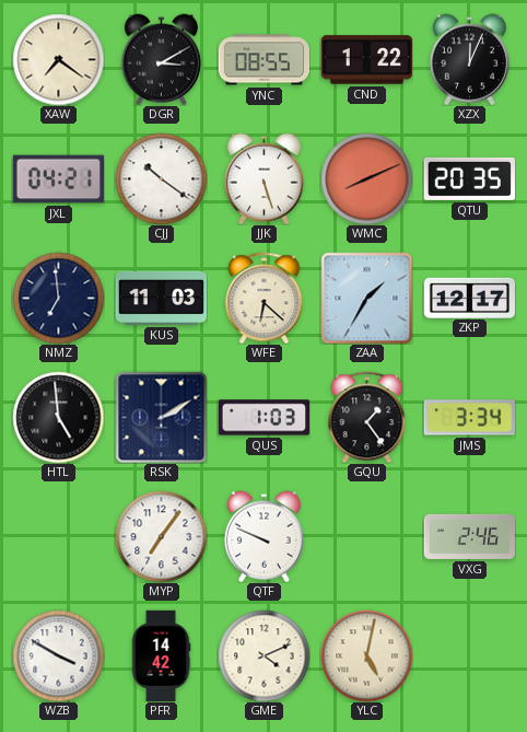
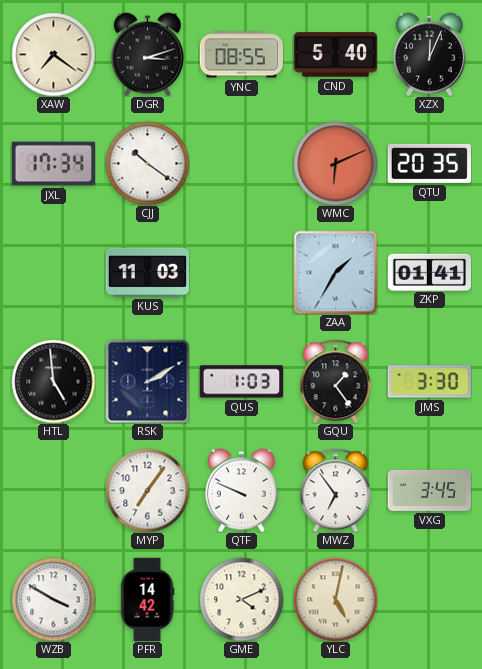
DGR: 3:10 -> 3:12 (147, 54)
CND: 1:22 -> 5:40 (335, 55)
JXL: 04:21 -> 17:34 (53, 164)
JJK: 5:27 -> none (263, 178)
WMC: 8:11 -> 6:11 (335, 163)
NMZ: 6:59 -> none (58, 298)
WFE: 6:22 -> none (265, 298)
ZKP: 12:17 -> 01:41 (429, 272)
JMS: 3:34 -> 3:30 (429, 382)
MWZ: none -> 6:54 (336, 490)
VXG: 2:46 -> 3:45 (429, 490)
